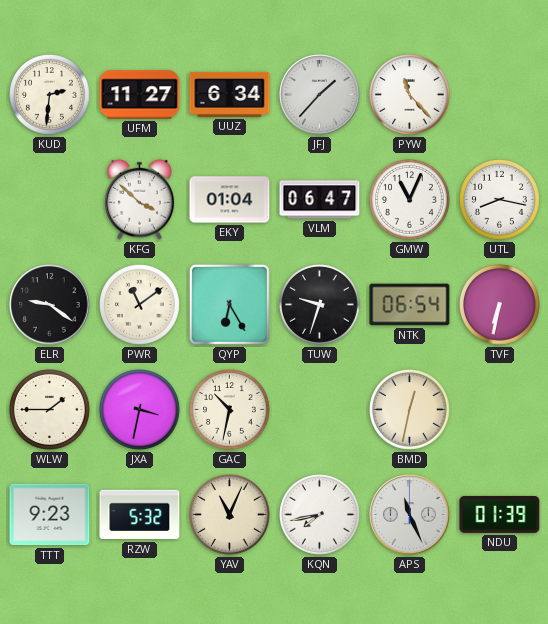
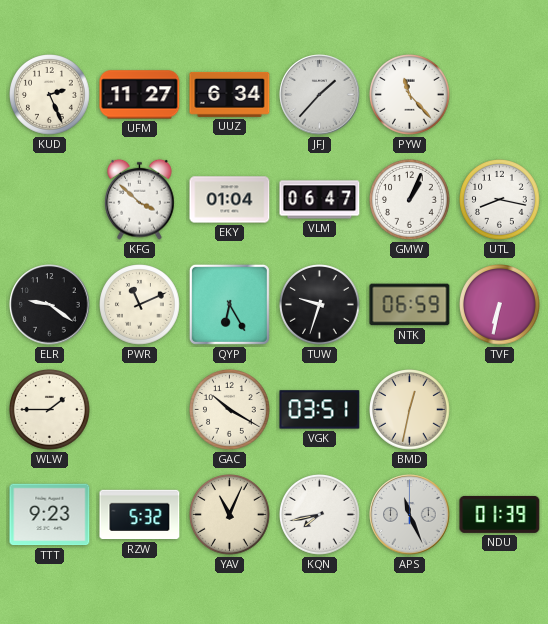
KUD: 2:31 -> 2:26 (50, 95)
GMW: 11:04 -> 1:04 (410, 200)
PWR: 11:09 -> 11:11 (140, 305)
NTK: 06:54 -> 06:59 (410, 305)
JXA: 3:32 -> none (140, 410)
GAC: 10:32 -> 10:20 (230, 410)
VGK: none -> 03:51 (320, 410)
